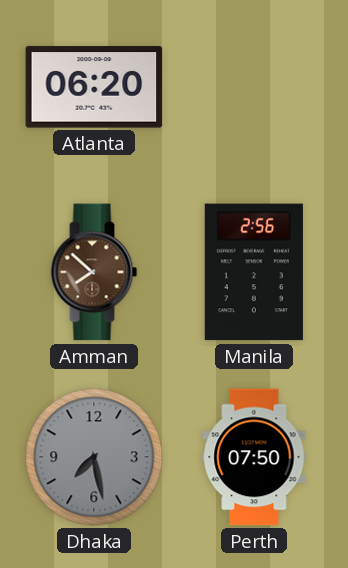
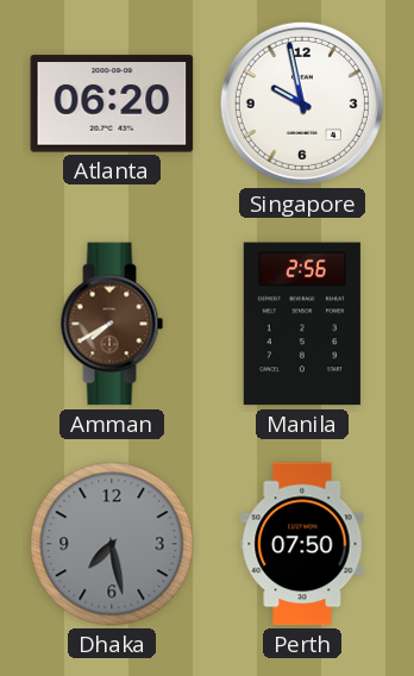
Singapore: none -> 9:58 (302, 104)
Amman: 7:52 -> 7:40 (112, 324)
